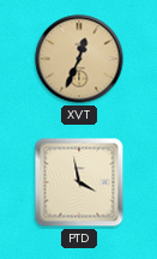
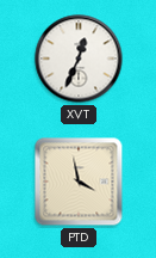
XVT dial: champagne -> white (79, 59)
